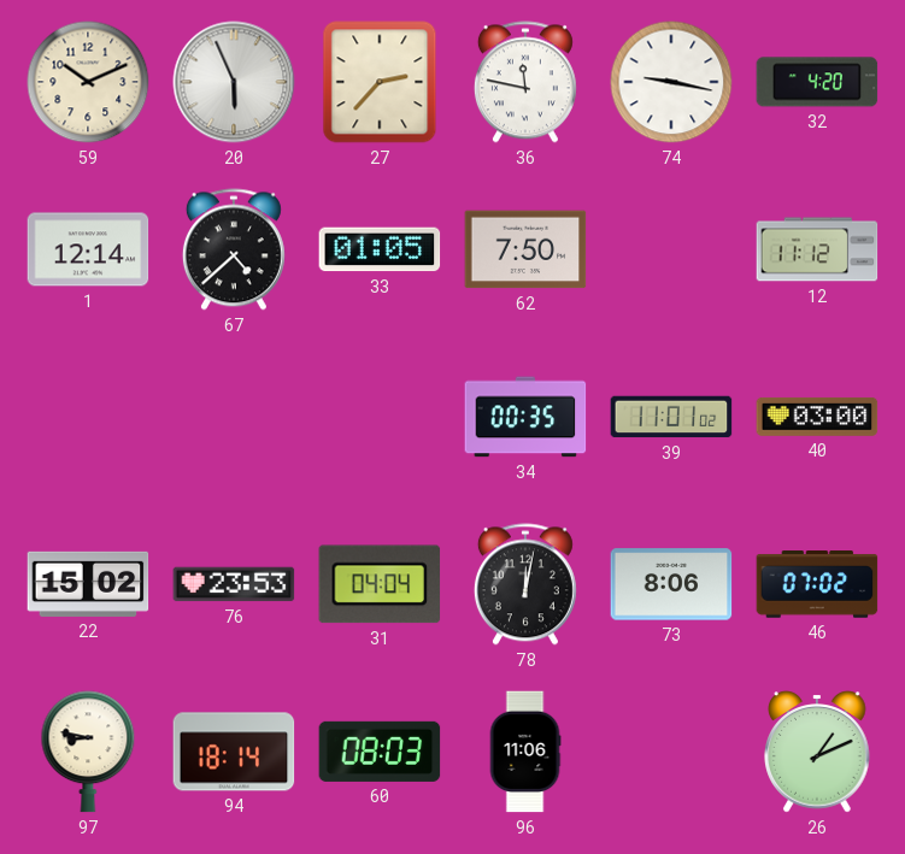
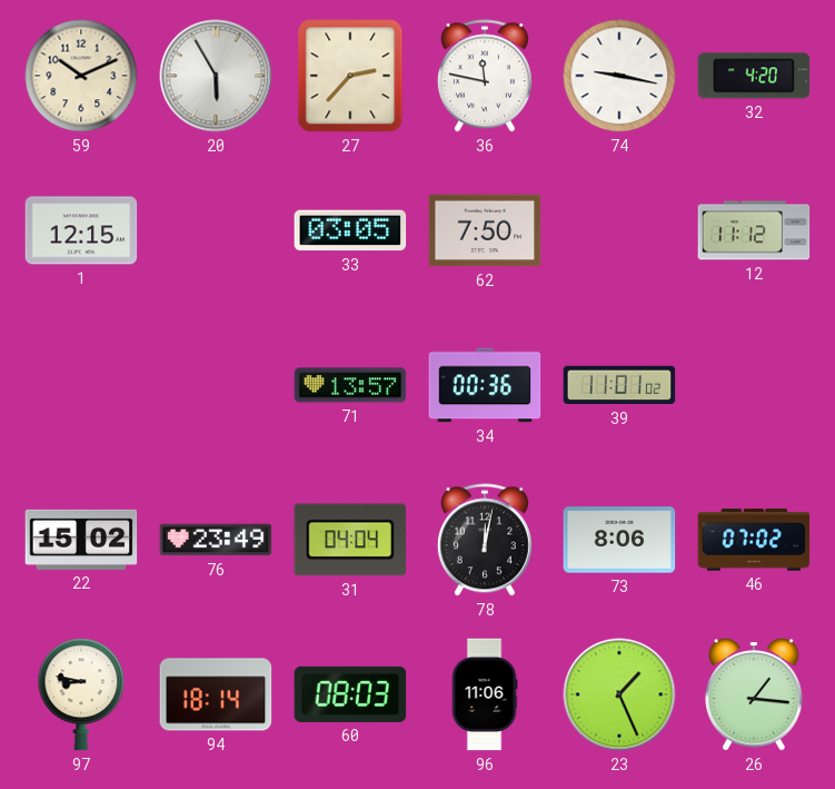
20: 5:56 -> 5:55 (216, 76)
1: 12:14 -> 12:15 (81, 230)
67: 4:38 -> none (234, 249)
33: 01:05 -> 03:05 (350, 230)
71: none -> 13:57 (350, 385)
34: 00:35 -> 00:36 (485, 385)
40: 03:00 -> none (817, 417)
76: 23:53 -> 23:49 (216, 540)
23: none -> 1:26 (619, 694)
26: 1:11 -> 1:16 (754, 694)
